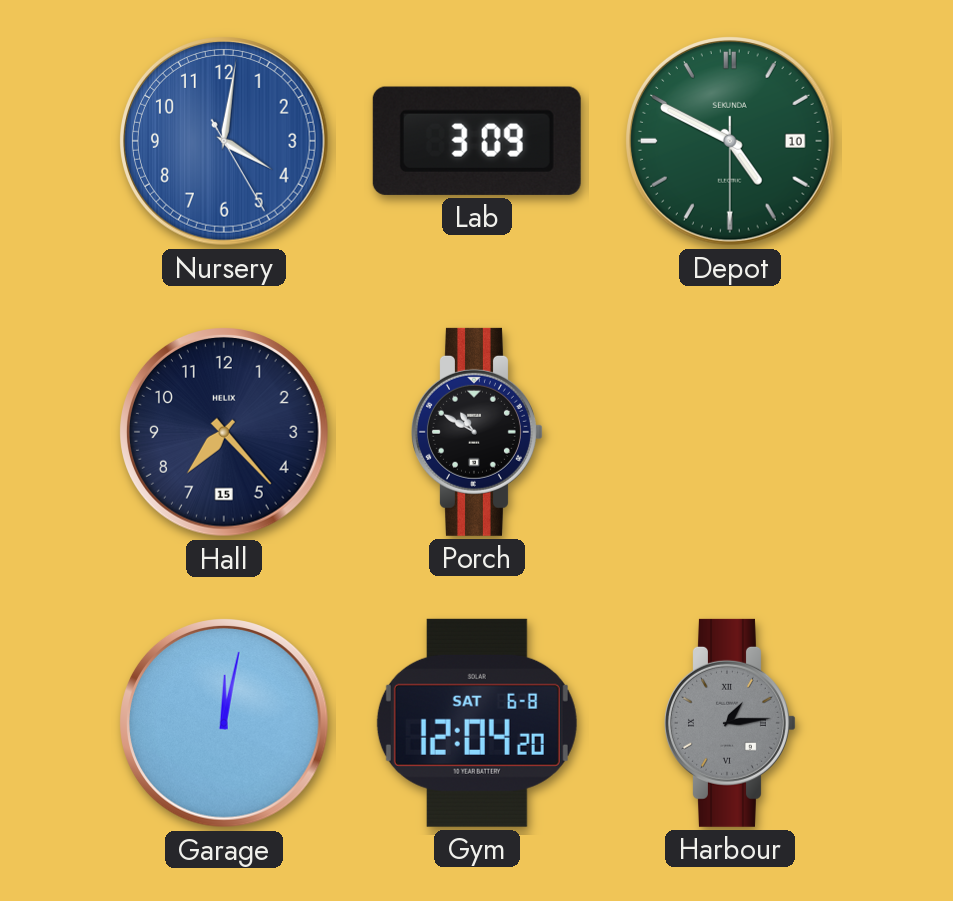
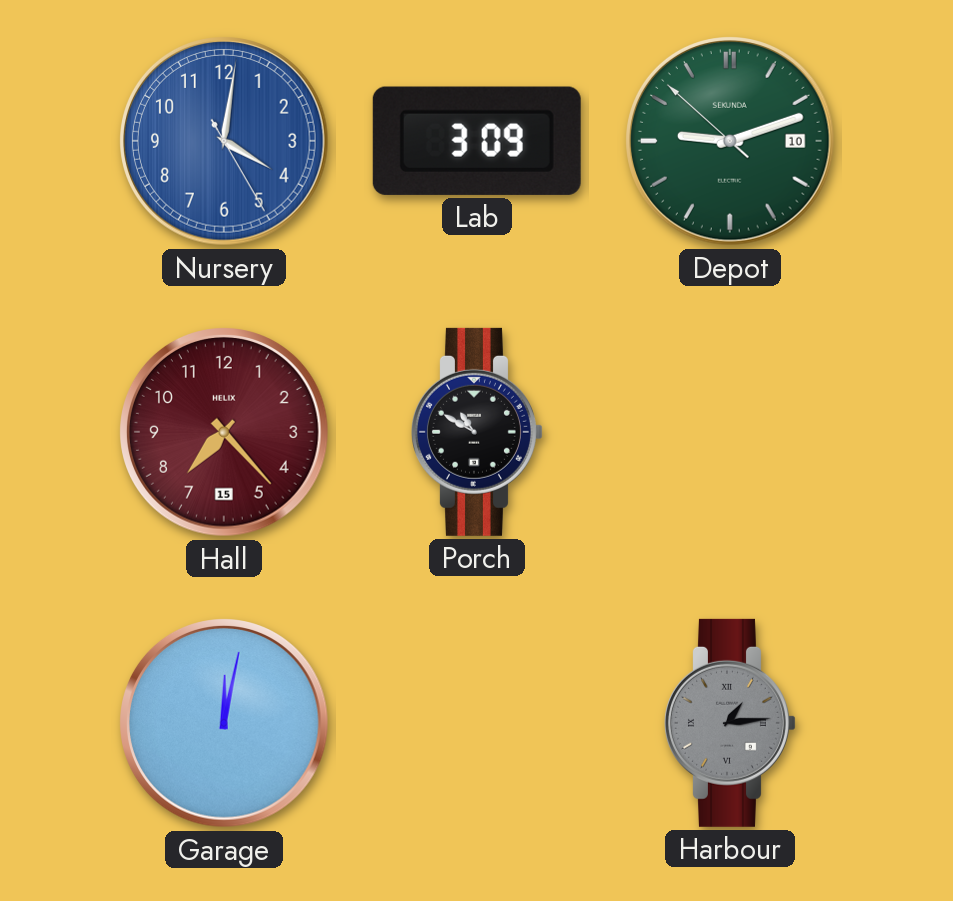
Depot: 4:49 -> 9:11 (731, 142)
Hall dial: navy -> burgundy (225, 433)
Gym: 12:04 -> none (477, 723)
